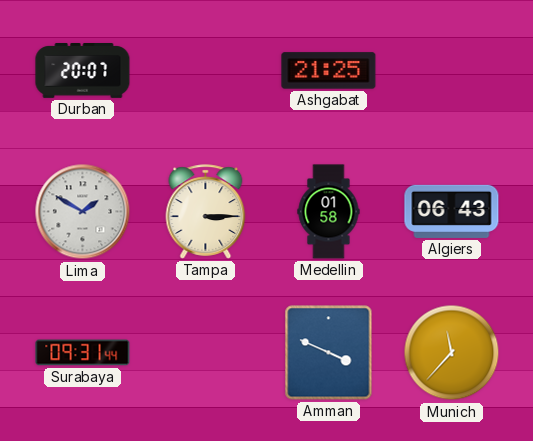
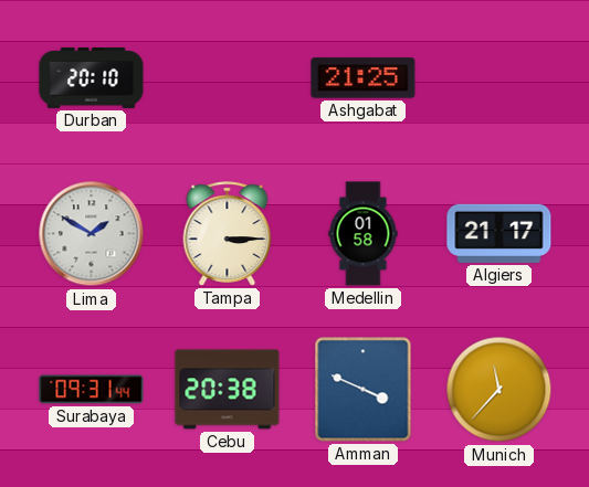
Durban: 20:07 -> 20:10 (92, 78)
Algiers: 06:43 -> 21:17 (499, 233)
Cebu: none -> 20:38 (228, 390)
